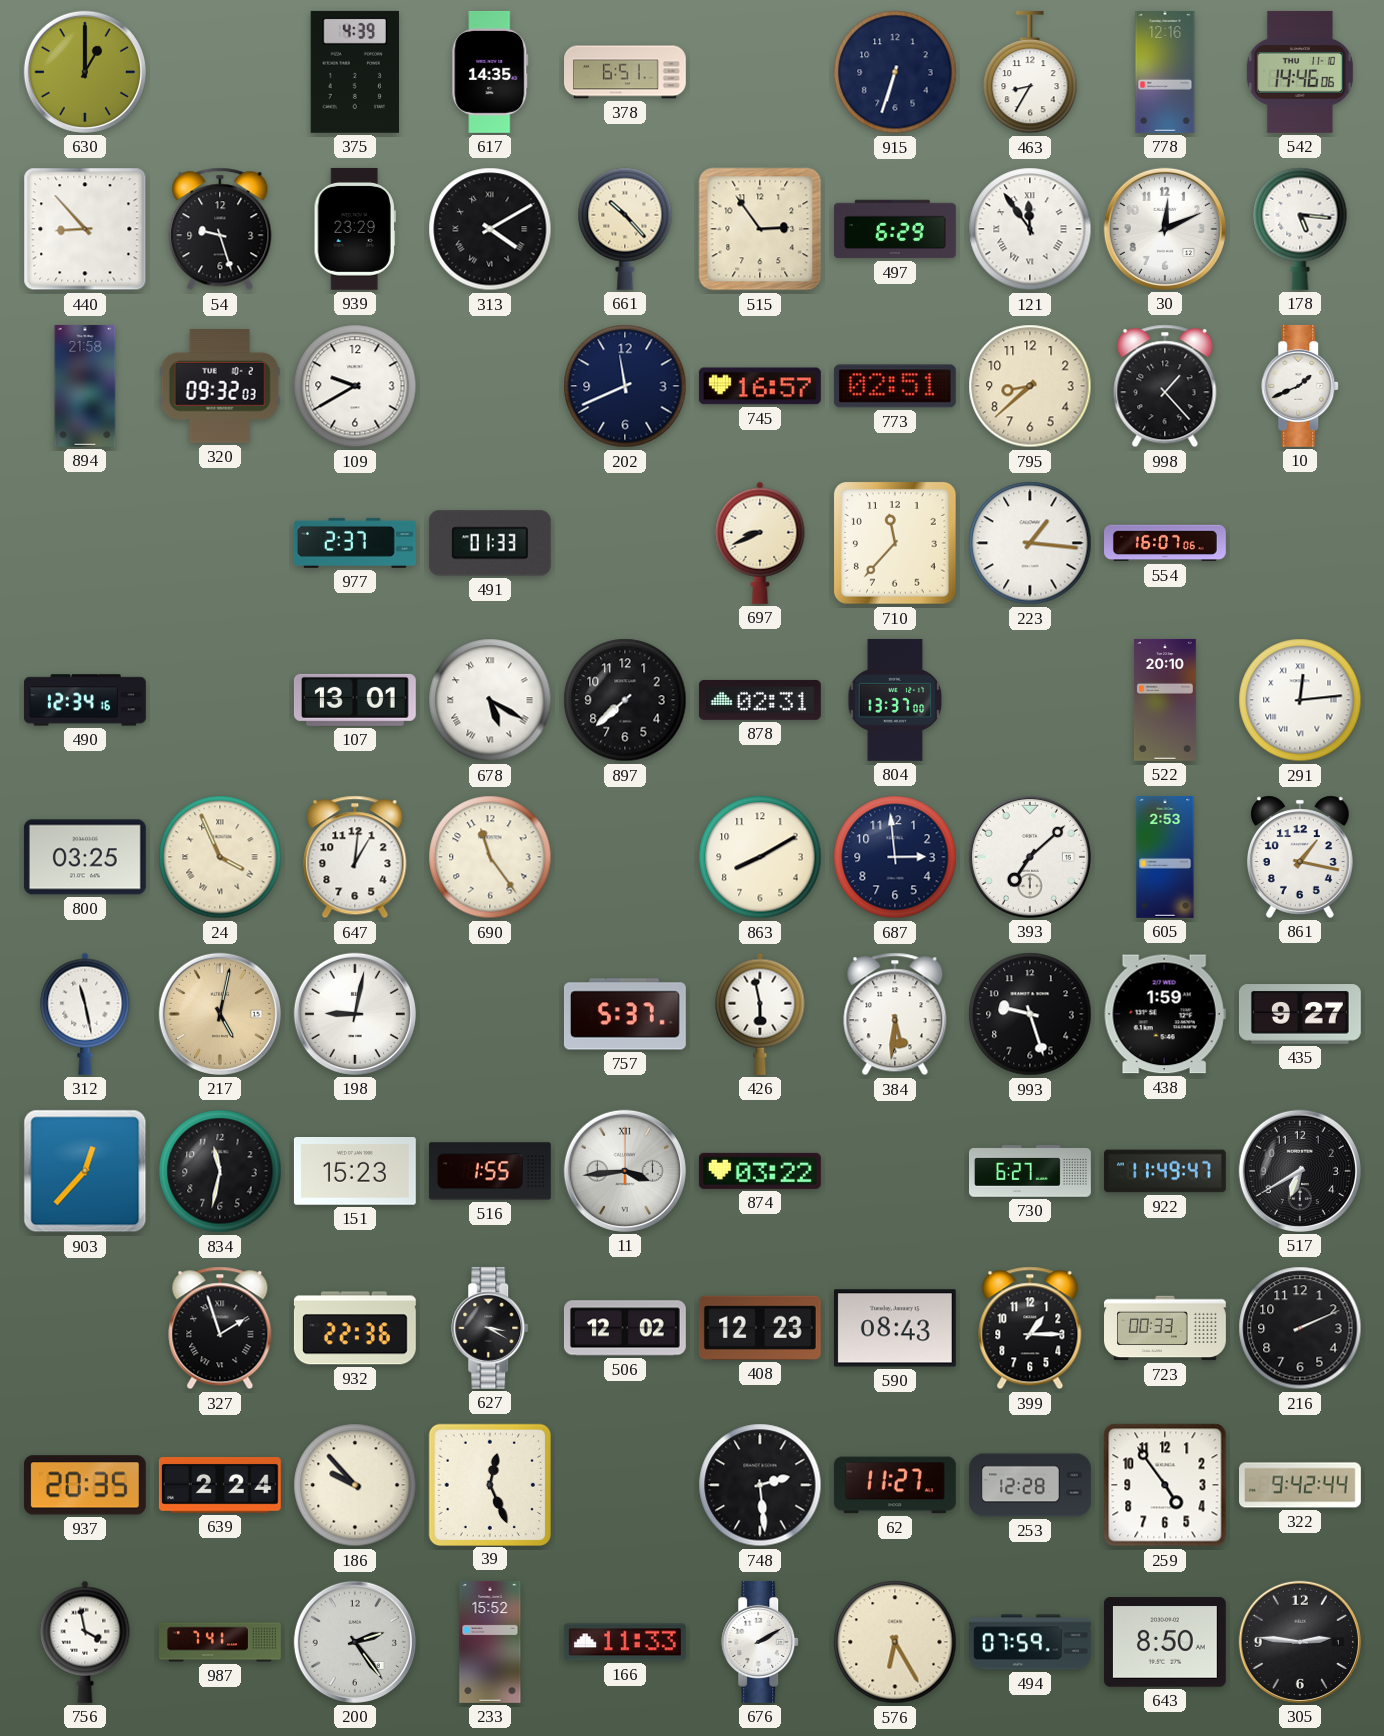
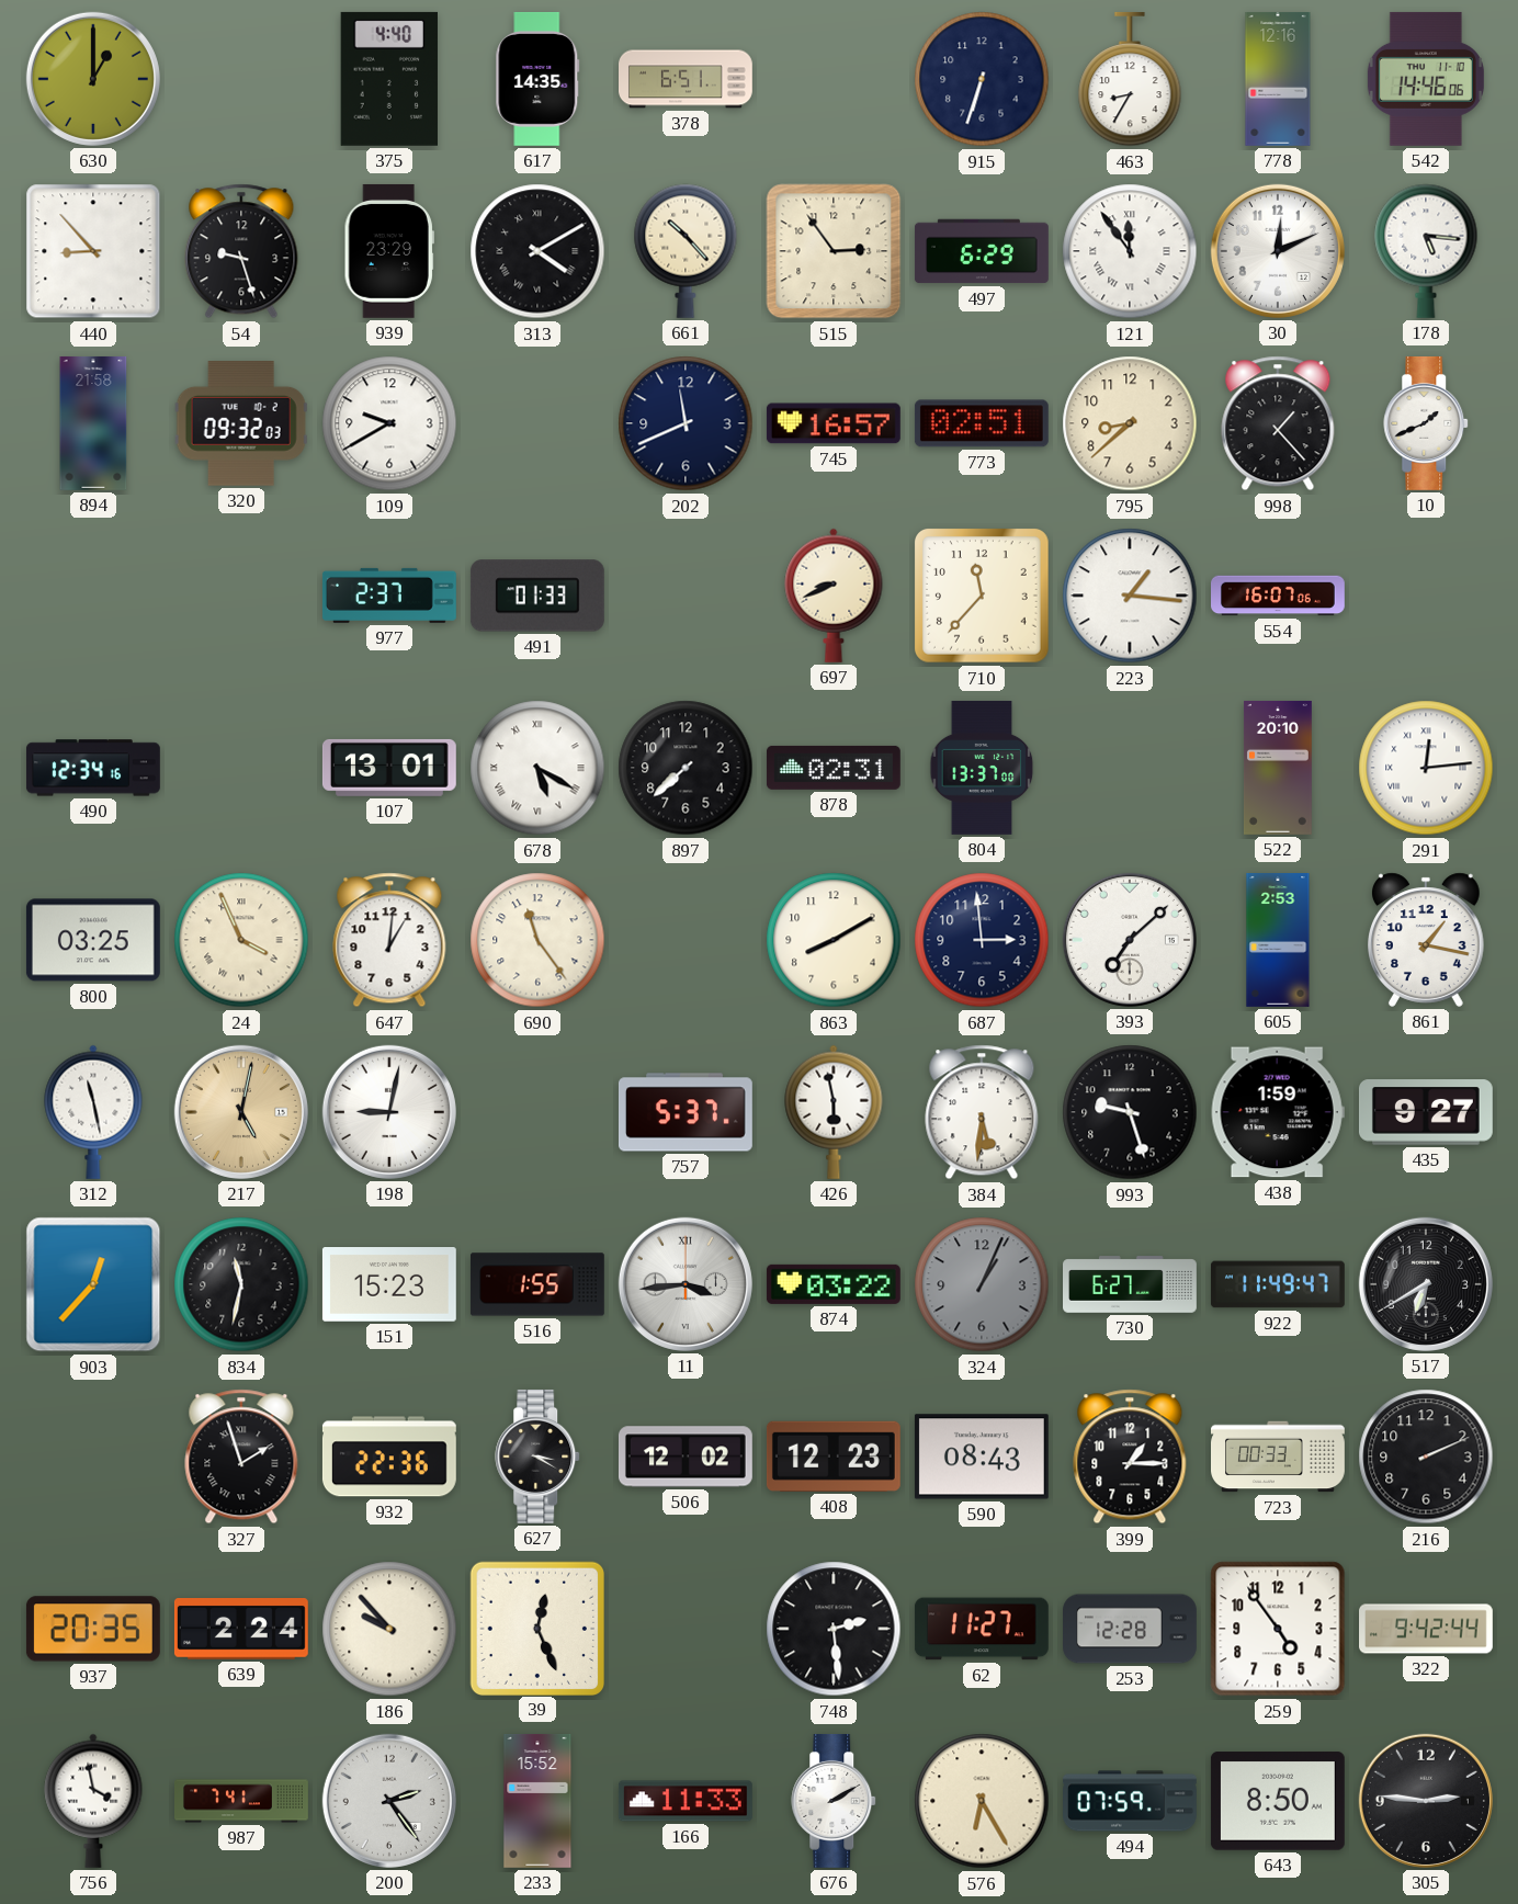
375: 4:39 -> 4:40 (388, 79)
324: none -> 1:04 (982, 1284)
